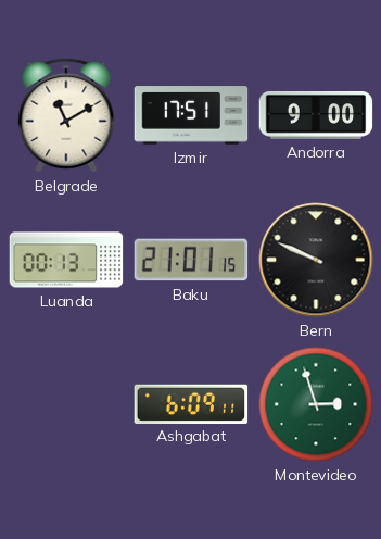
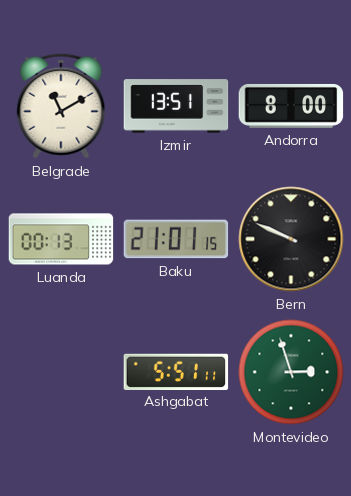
Izmir: 17:51 -> 13:51 (176, 106)
Andorra: 9:00 -> 8:00 (291, 106)
Ashgabat: 6:09 -> 5:51 (176, 371)
